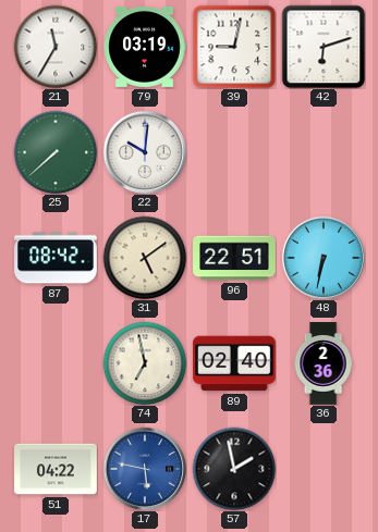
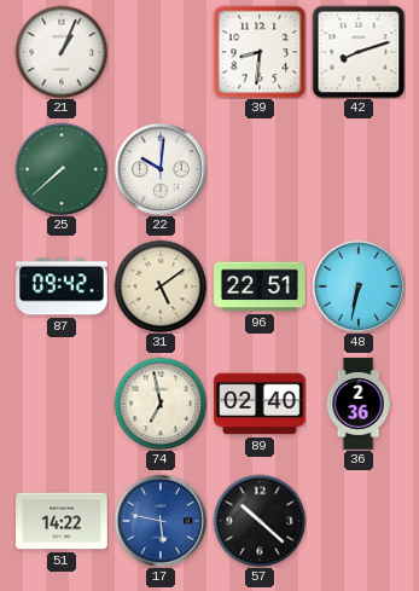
21: 11:35 -> 1:04 (62, 52)
79: 03:19 -> none (145, 47)
39: 9:02 -> 8:31 (260, 52)
42: 6:12 -> 8:12 (359, 52)
87: 08:42 -> 09:42 (62, 286)
51: 04:22 -> 14:22 (62, 521)
57: 1:58 -> 10:22 (260, 521)
